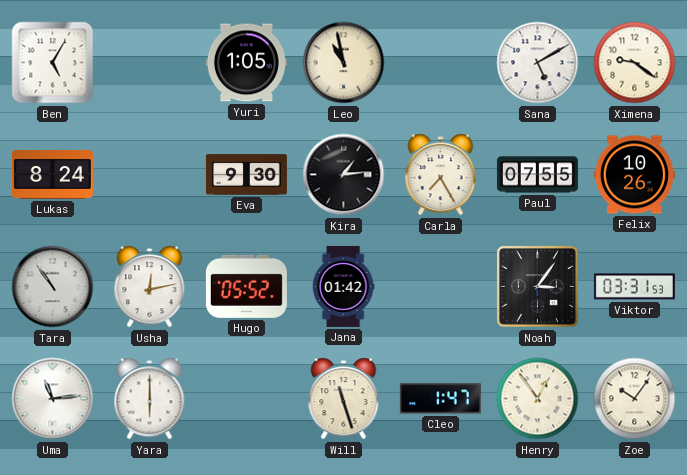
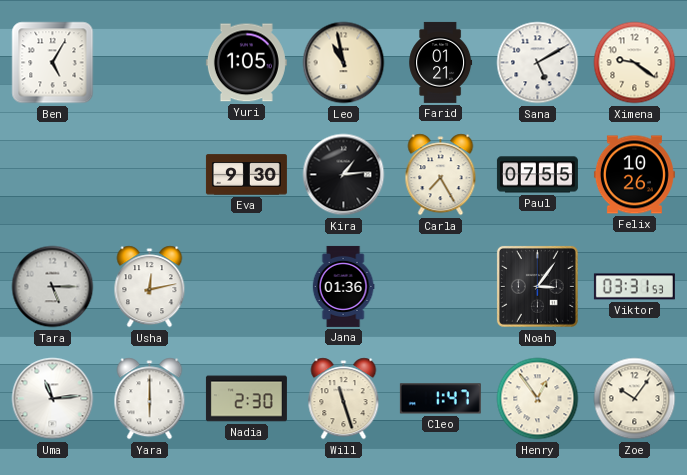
Farid: none -> 01:21 (441, 62)
Lukas: 8:24 -> none (52, 175)
Tara: 10:54 -> 5:15 (53, 287)
Hugo: 05:52 -> none (246, 286)
Jana: 01:42 -> 01:36 (343, 286)
Nadia: none -> 2:30 (246, 399)
